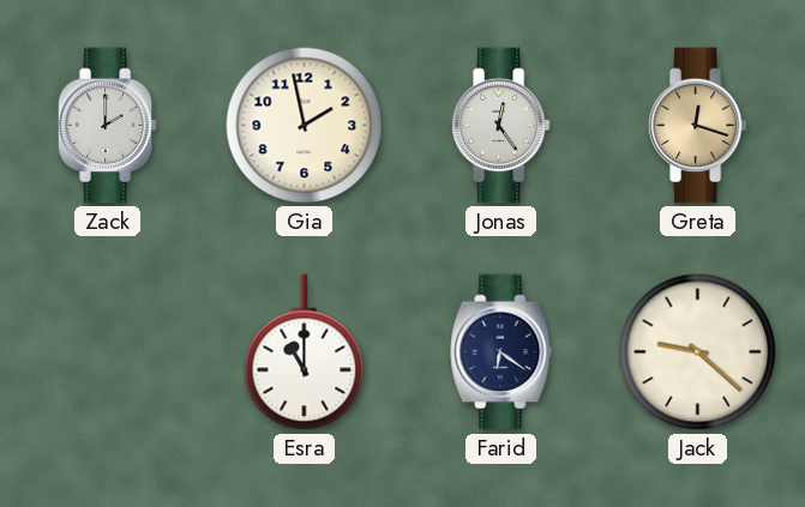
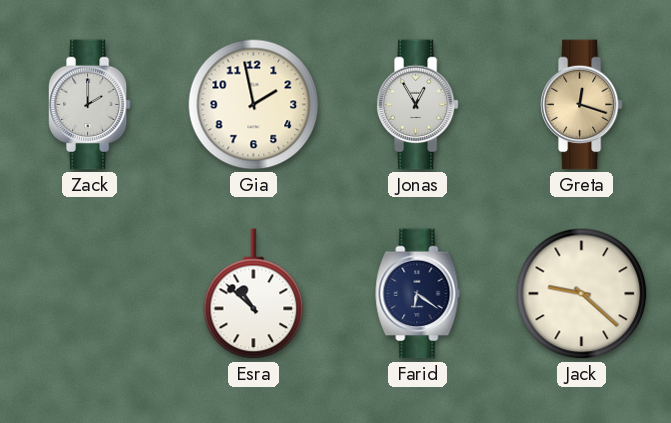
Jonas: 12:24 -> 12:55 (417, 105)
Esra: 11:00 -> 10:52 (254, 294)
